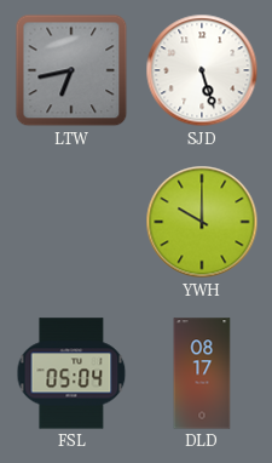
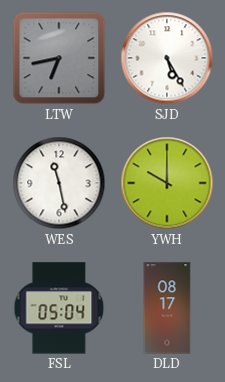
SJD: 5:27 -> 5:25 (167, 58)
WES: none -> 11:28 (59, 183)
